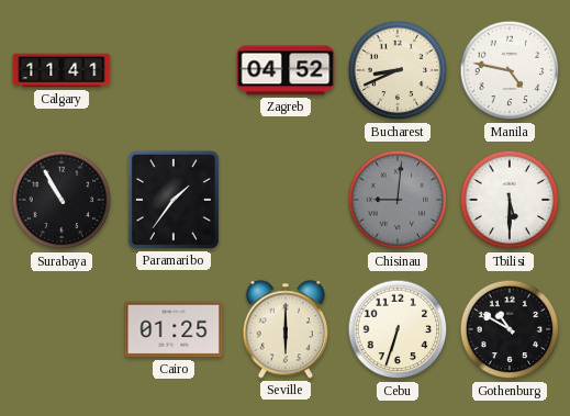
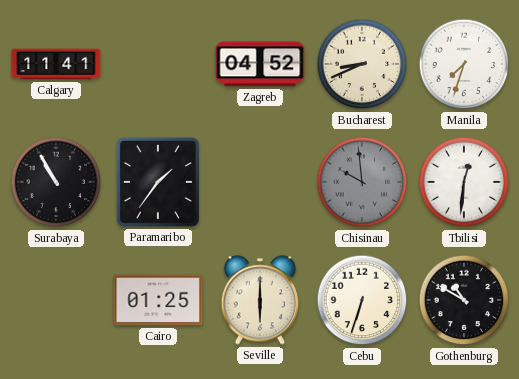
Manila: 4:47 -> 7:33 (464, 64)
Chisinau: 9:01 -> 9:59 (362, 182)
Tbilisi: 5:30 -> 12:31 (464, 182)
